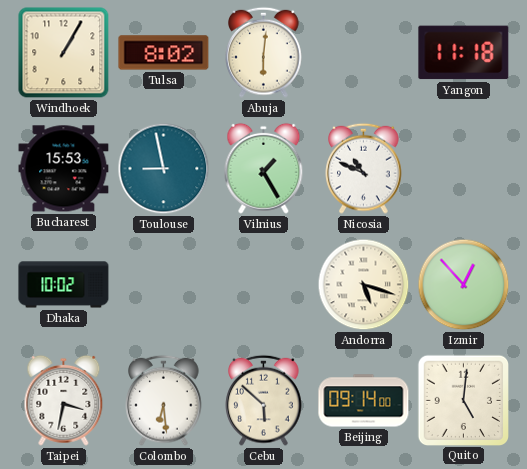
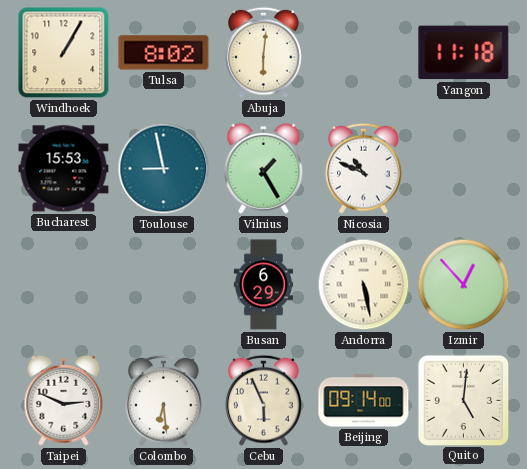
Dhaka: 10:02 -> none (64, 285)
Busan: none -> 6:29 (263, 285)
Andorra: 5:18 -> 5:28 (364, 285)
Taipei: 3:32 -> 2:49 (64, 400)
Cebu: 5:52 -> 5:56 (264, 400)
